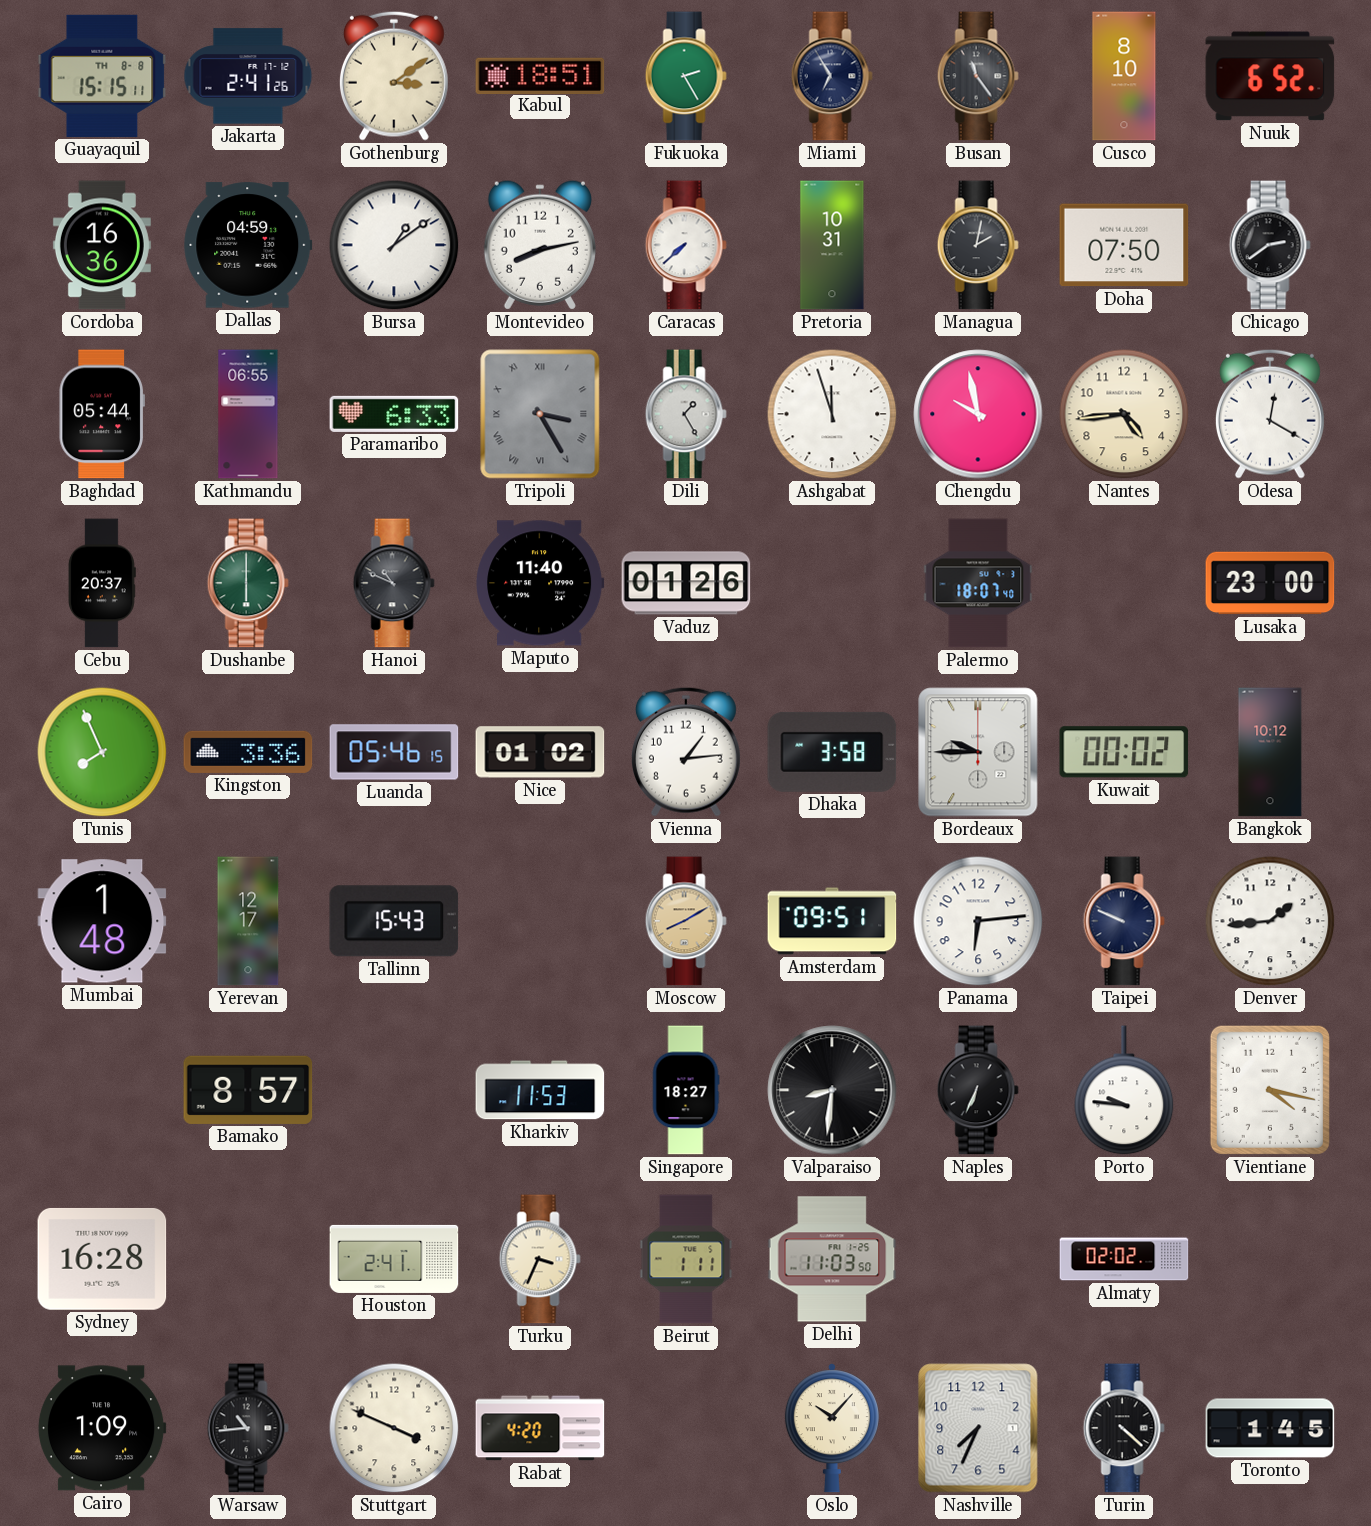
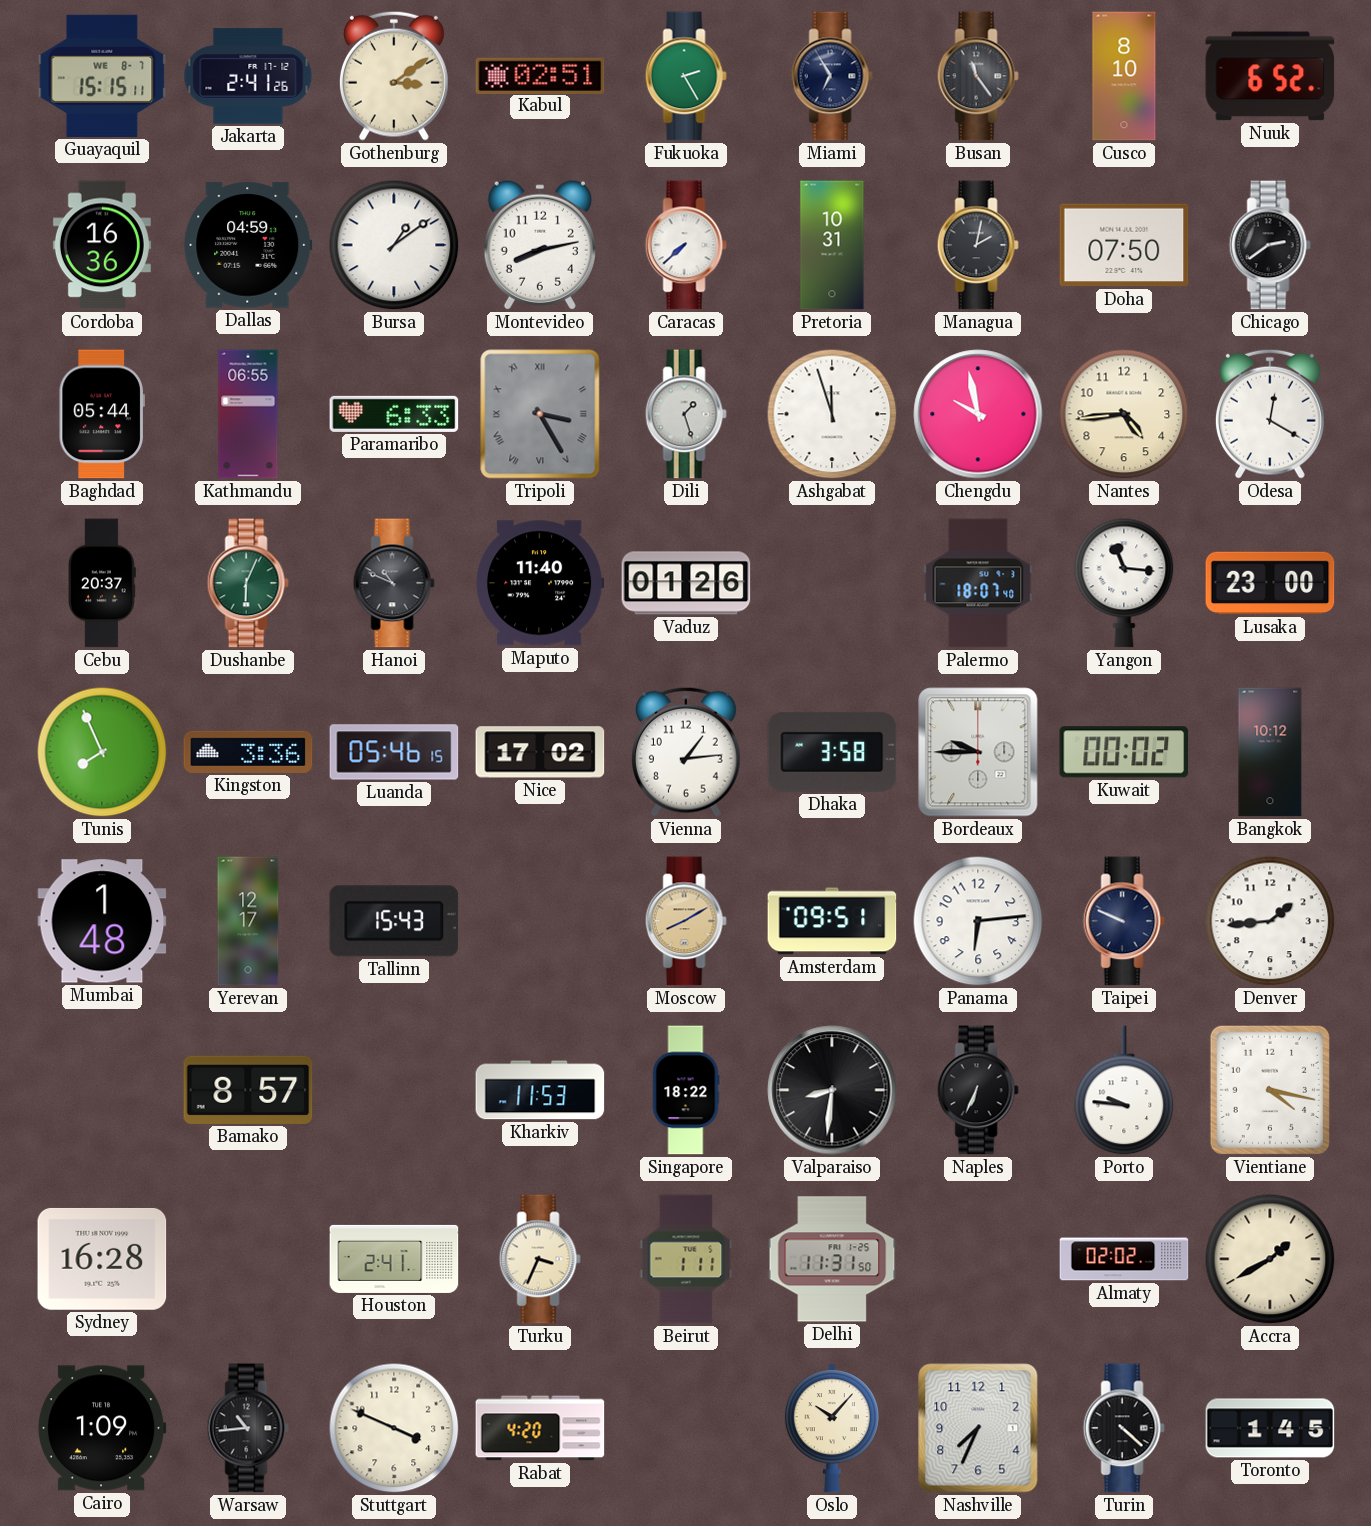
Guayaquil date: TH 8-8 -> WE 8-7 (102, 76)
Kabul: 18:51 -> 02:51 (540, 75)
Dili: 1:25 -> 1:27 (686, 414)
Dushanbe: 6:00 -> 6:04 (248, 583)
Yangon: none -> 11:16 (1124, 583)
Nice: 01:02 -> 17:02 (540, 752)
Singapore: 18:27 -> 18:22 (686, 1090)
Delhi: 11:03 -> 11:31 (832, 1259)
Accra: none -> 1:40 (1270, 1259)
